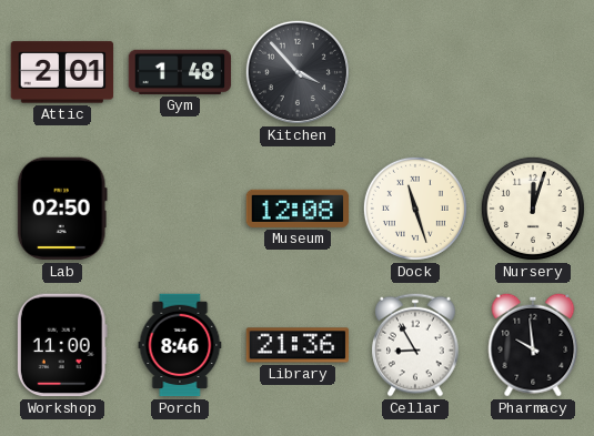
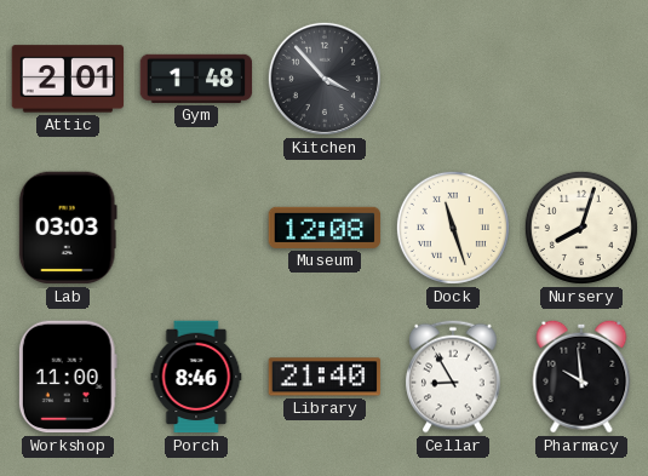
Lab: 02:50 -> 03:03 (68, 228)
Nursery: 12:03 -> 8:03 (581, 228)
Library: 21:36 -> 21:40 (325, 377)
